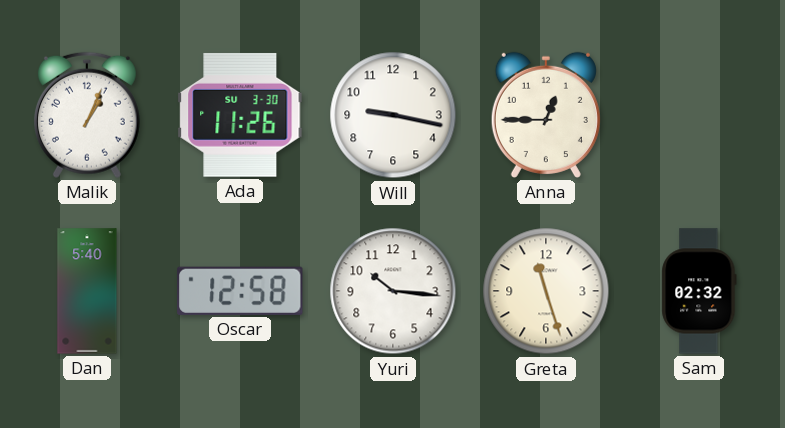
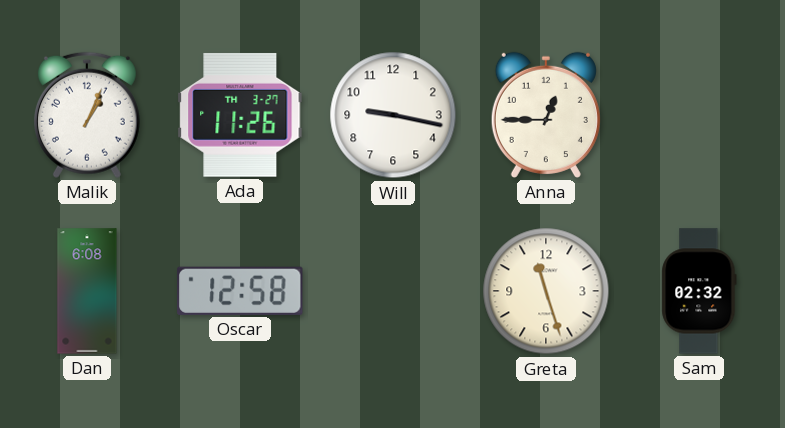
Ada date: SU 3-30 -> TH 3-27 (240, 115)
Dan: 5:40 -> 6:08 (87, 291)
Yuri: 10:16 -> none (393, 291)
